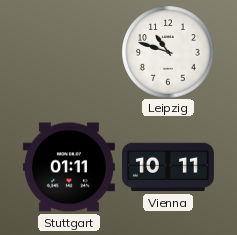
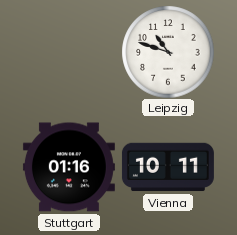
Stuttgart: 01:11 -> 01:16 (69, 167)
